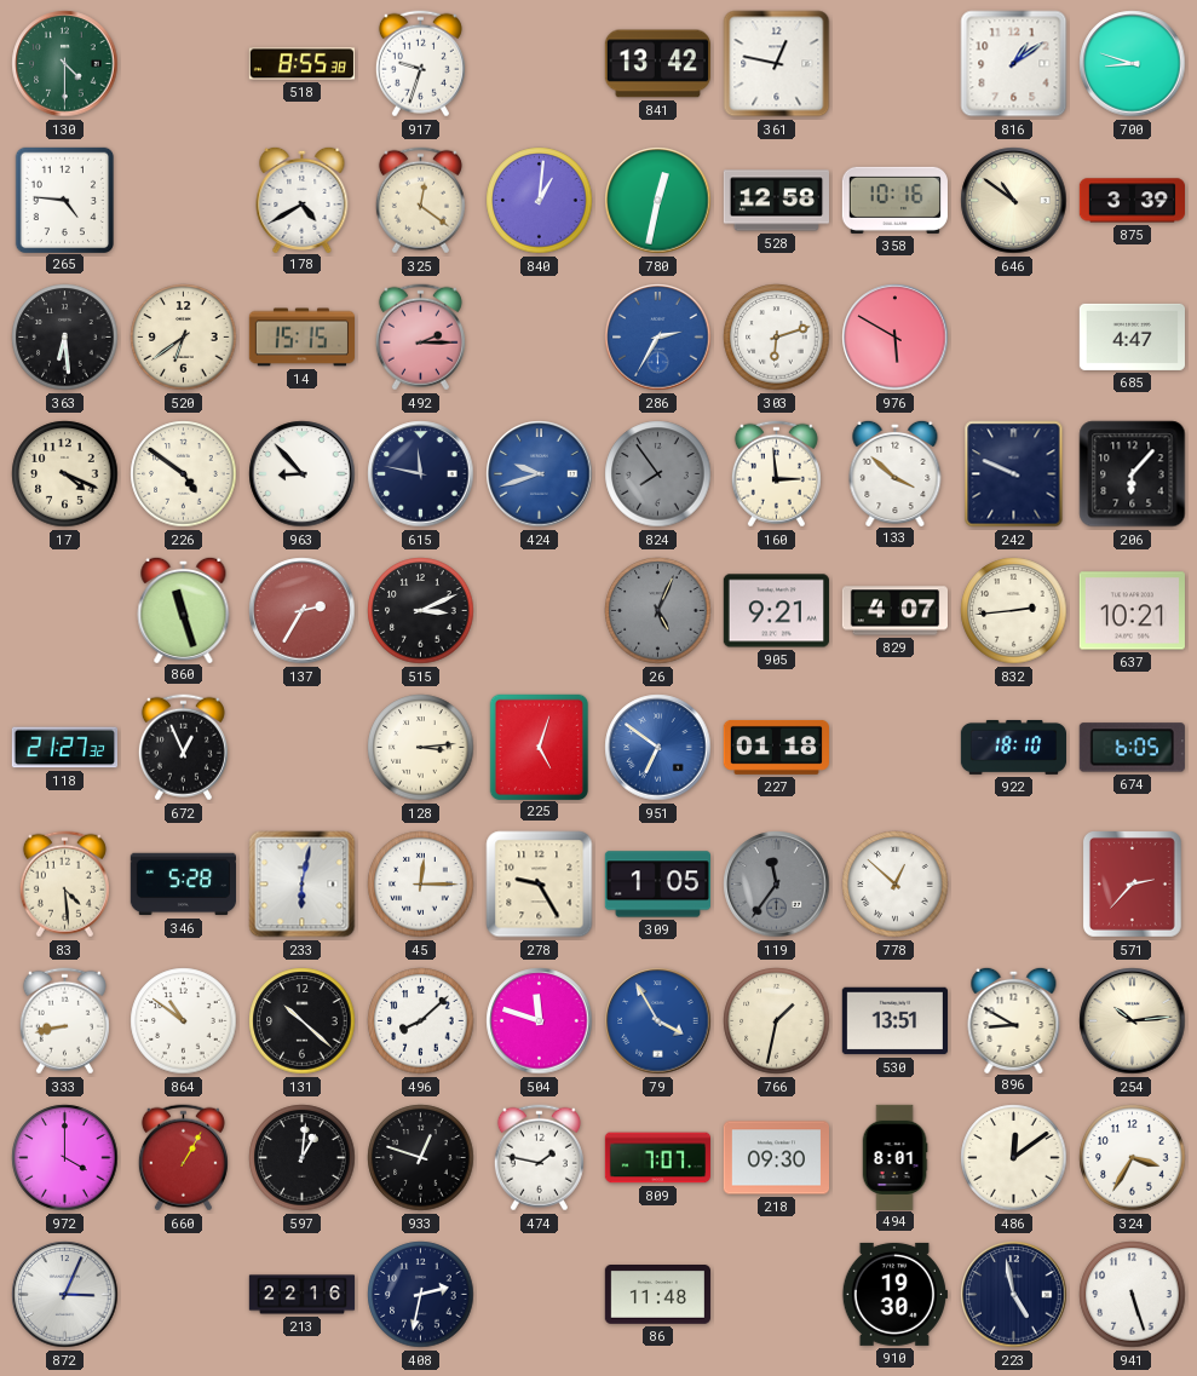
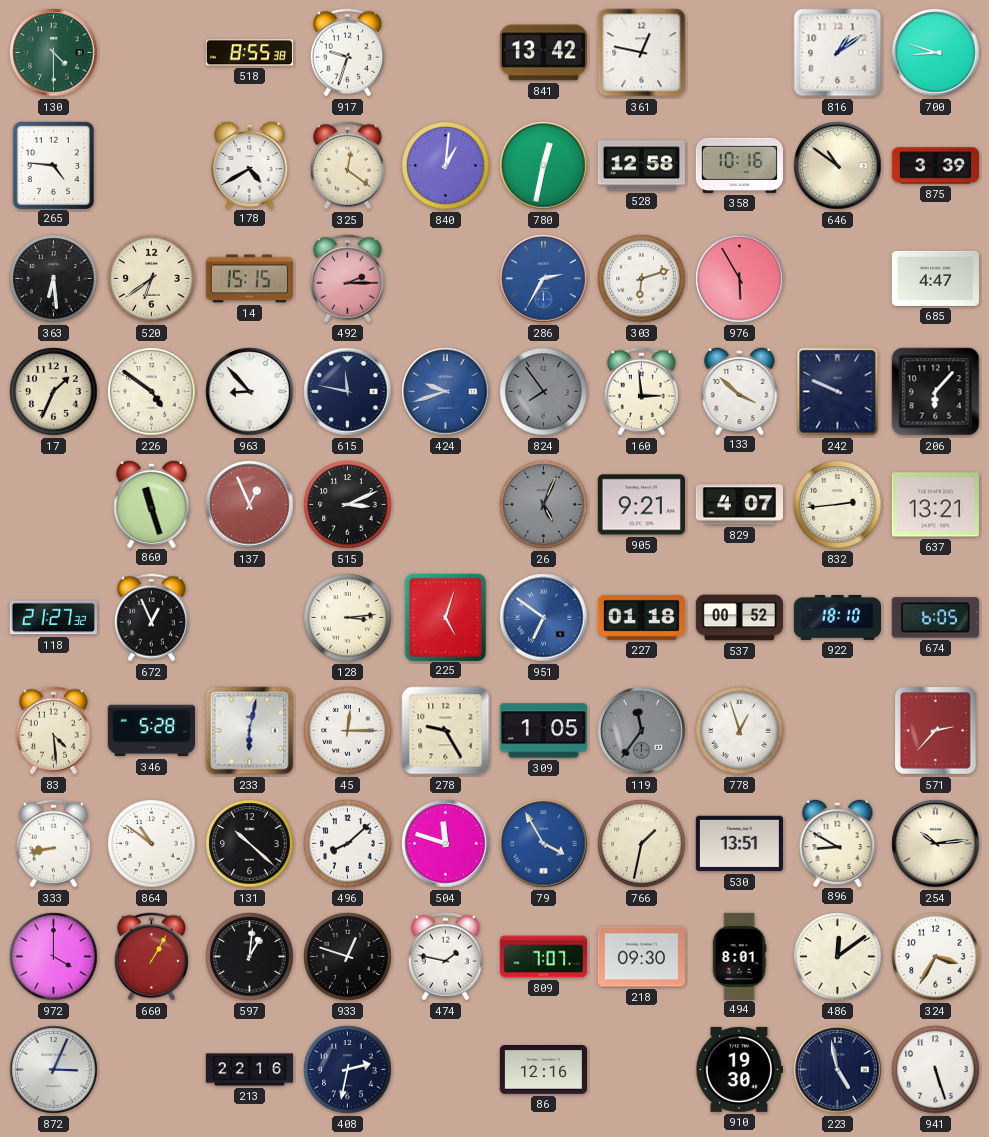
976: 5:50 -> 5:55 (740, 279)
17: 4:19 -> 1:34 (54, 392)
137: 2:35 -> 12:56 (250, 505)
637: 10:21 -> 13:21 (935, 505)
537: none -> 00:52 (739, 618)
778: 12:52 -> 12:57 (740, 731)
86: 11:48 -> 12:16 (543, 1070)
